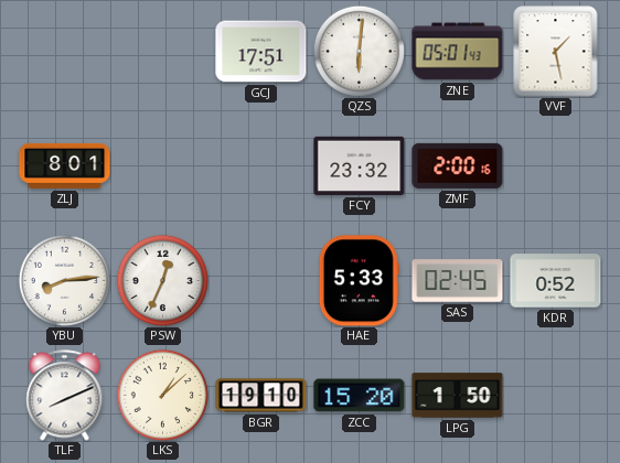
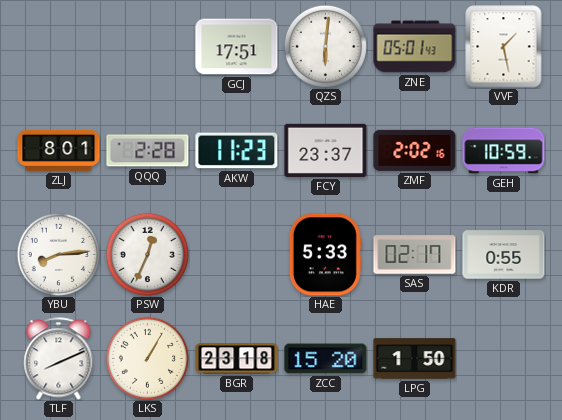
QQQ: none -> 2:28 (148, 151)
AKW: none -> 11:23 (237, 151)
FCY: 23:32 -> 23:37 (326, 150)
ZMF: 2:00 -> 2:02 (415, 150)
GEH: none -> 10:59 (504, 151)
SAS: 02:45 -> 02:17 (415, 255)
KDR: 0:52 -> 0:55 (504, 255)
LKS: 1:08 -> 1:05 (147, 358)
BGR: 19:10 -> 23:18 (237, 359)
